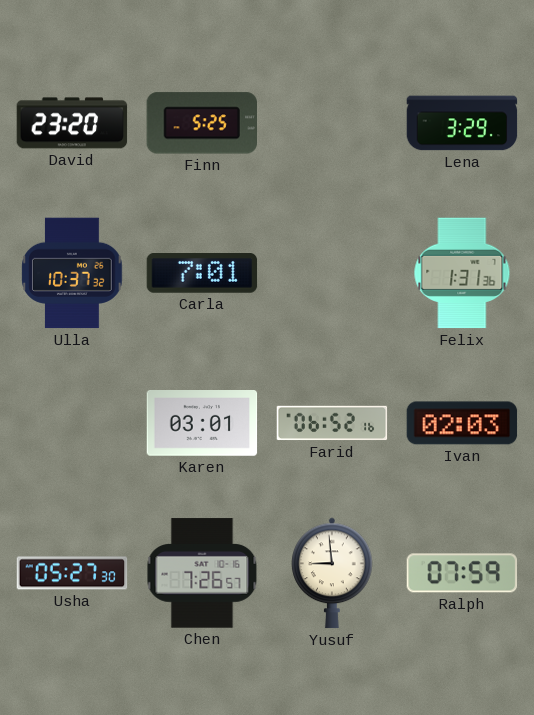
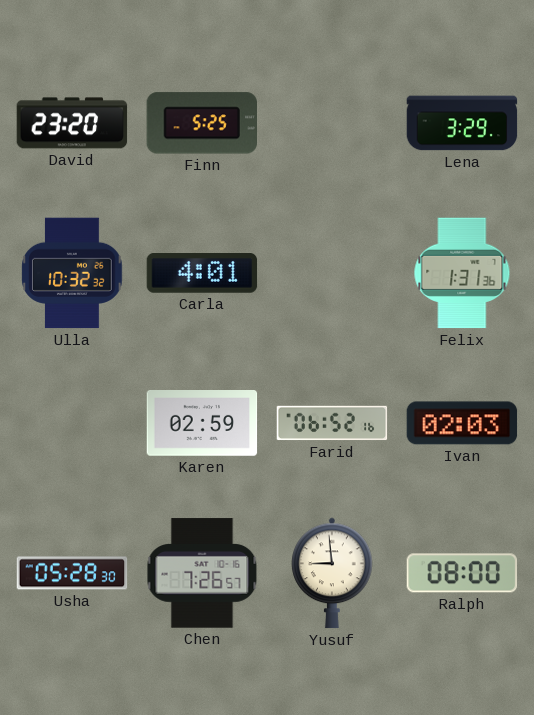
Ulla: 10:37 -> 10:32 (72, 273)
Carla: 7:01 -> 4:01 (202, 274)
Karen: 03:01 -> 02:59 (202, 424)
Usha: 05:27 -> 05:28 (72, 573)
Ralph: 07:59 -> 08:00 (462, 573)
